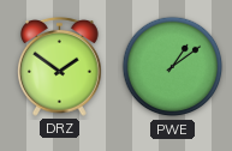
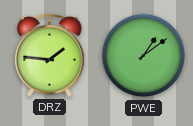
DRZ: 1:51 -> 1:46 (50, 56)
